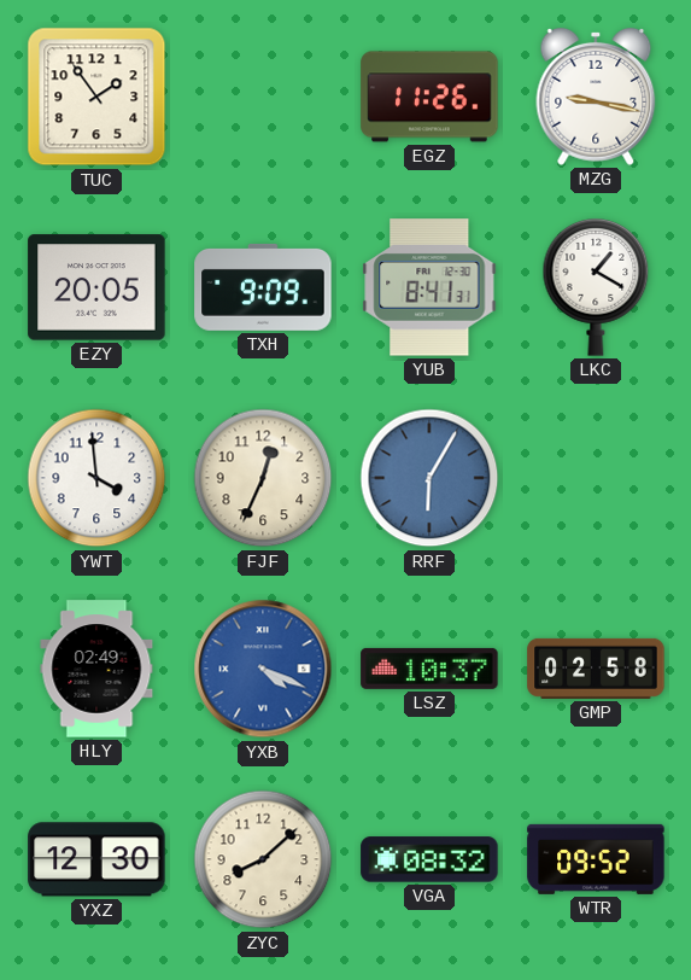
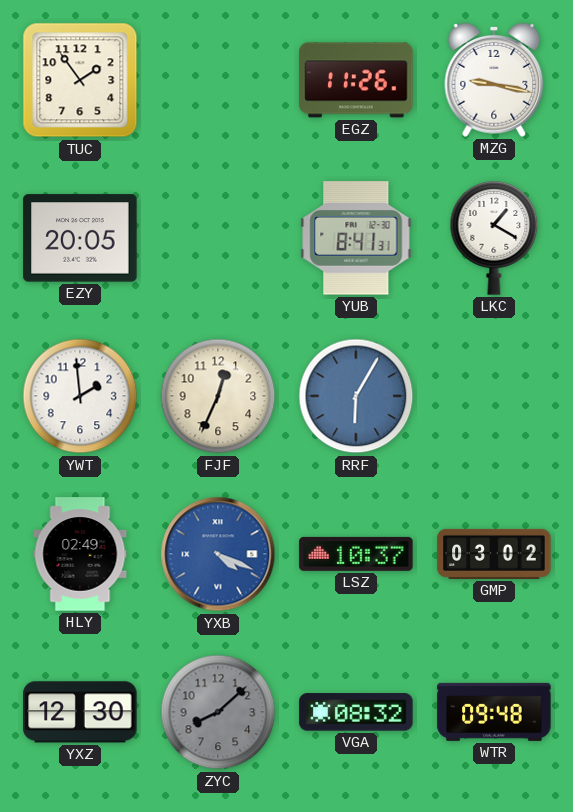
TXH: 9:09 -> none (263, 287)
YWT: 3:59 -> 1:59 (80, 396)
GMP: 02:58 -> 03:02 (494, 554)
ZYC dial: cream -> grey (218, 712)
WTR: 09:52 -> 09:48 (494, 712)
